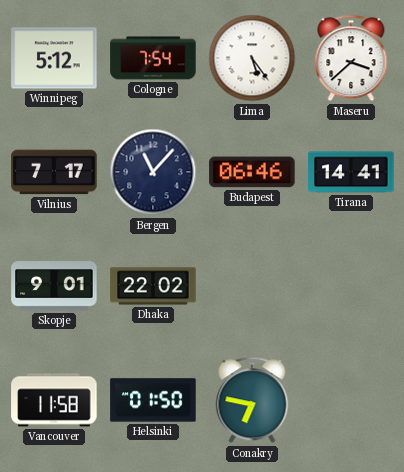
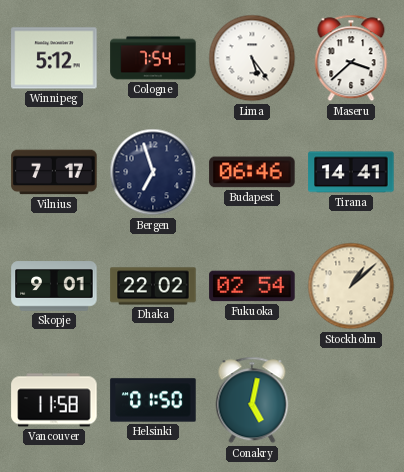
Bergen: 11:07 -> 6:57 (153, 172)
Fukuoka: none -> 02:54 (252, 286)
Stockholm: none -> 1:08 (351, 286)
Conakry: 6:47 -> 5:02 (252, 400)
